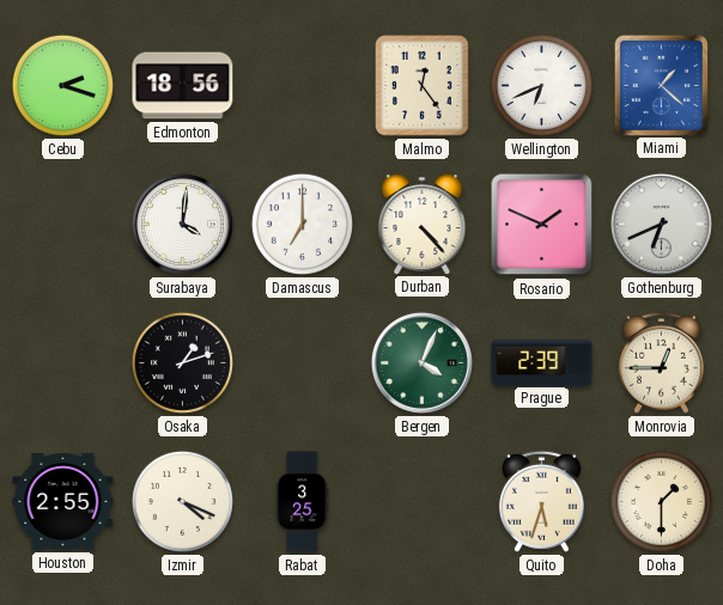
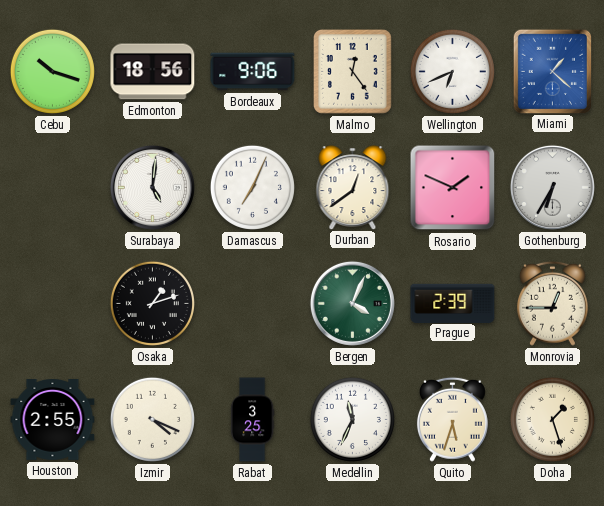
Cebu: 2:18 -> 10:18 (52, 71)
Bordeaux: none -> 9:06 (253, 72)
Surabaya: 4:01 -> 5:01 (152, 187)
Damascus: 7:00 -> 7:04 (252, 187)
Durban: 4:23 -> 12:39 (353, 187)
Gothenburg: 6:41 -> 6:35 (552, 187)
Medellin: none -> 11:34 (352, 419)
Doha: 1:30 -> 1:27 (552, 419)
